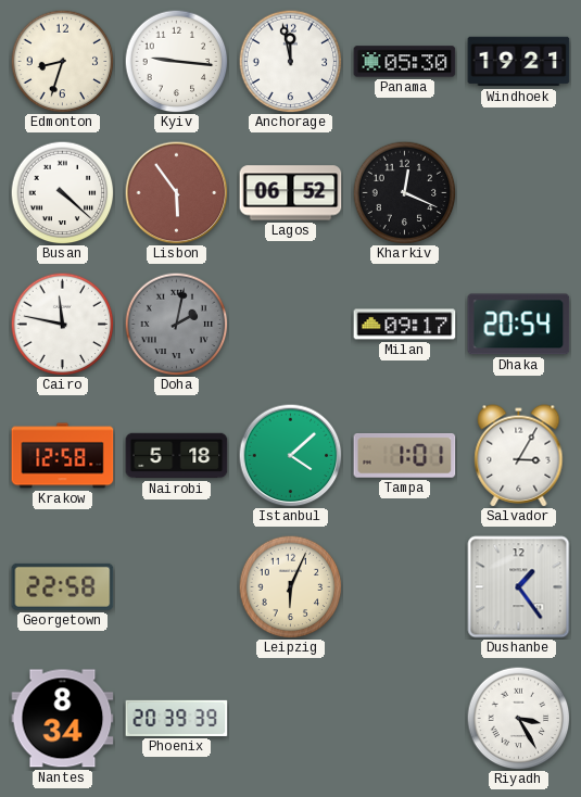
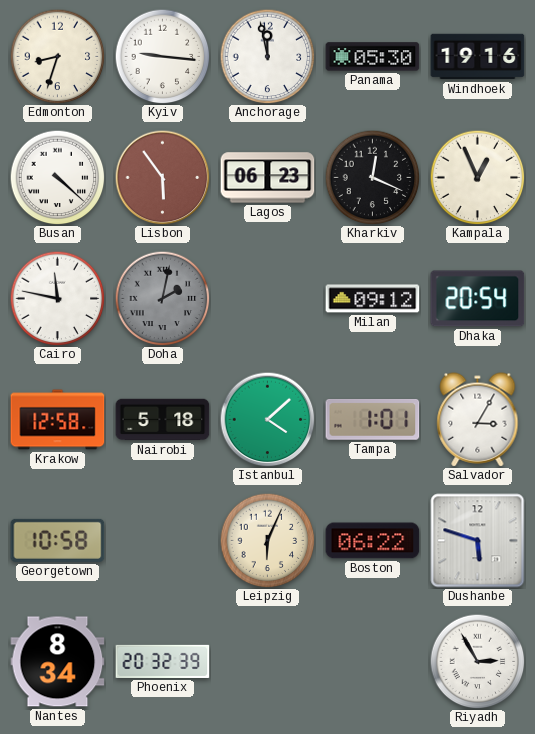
Windhoek: 19:21 -> 19:16 (478, 57)
Lagos: 06:52 -> 06:23 (268, 178)
Kampala: none -> 12:56 (477, 177)
Milan: 09:17 -> 09:12 (373, 299)
Georgetown: 22:58 -> 10:58 (58, 540)
Boston: none -> 06:22 (373, 541)
Dushanbe: 1:24 -> 5:48 (478, 541)
Phoenix: 20:39 -> 20:32 (163, 661)
Riyadh: 3:25 -> 2:55 (477, 661)
